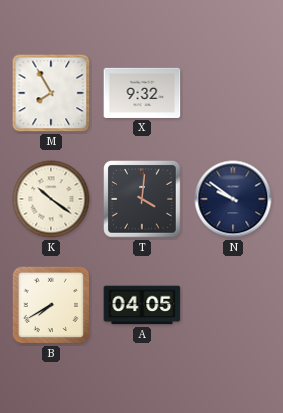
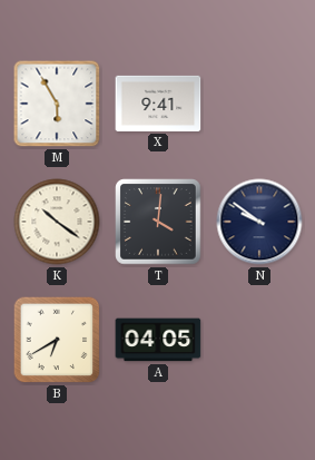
M: 7:55 -> 5:55 (57, 104)
X: 9:32 -> 9:41 (158, 104)
B: 7:40 -> 6:40 (57, 340)
